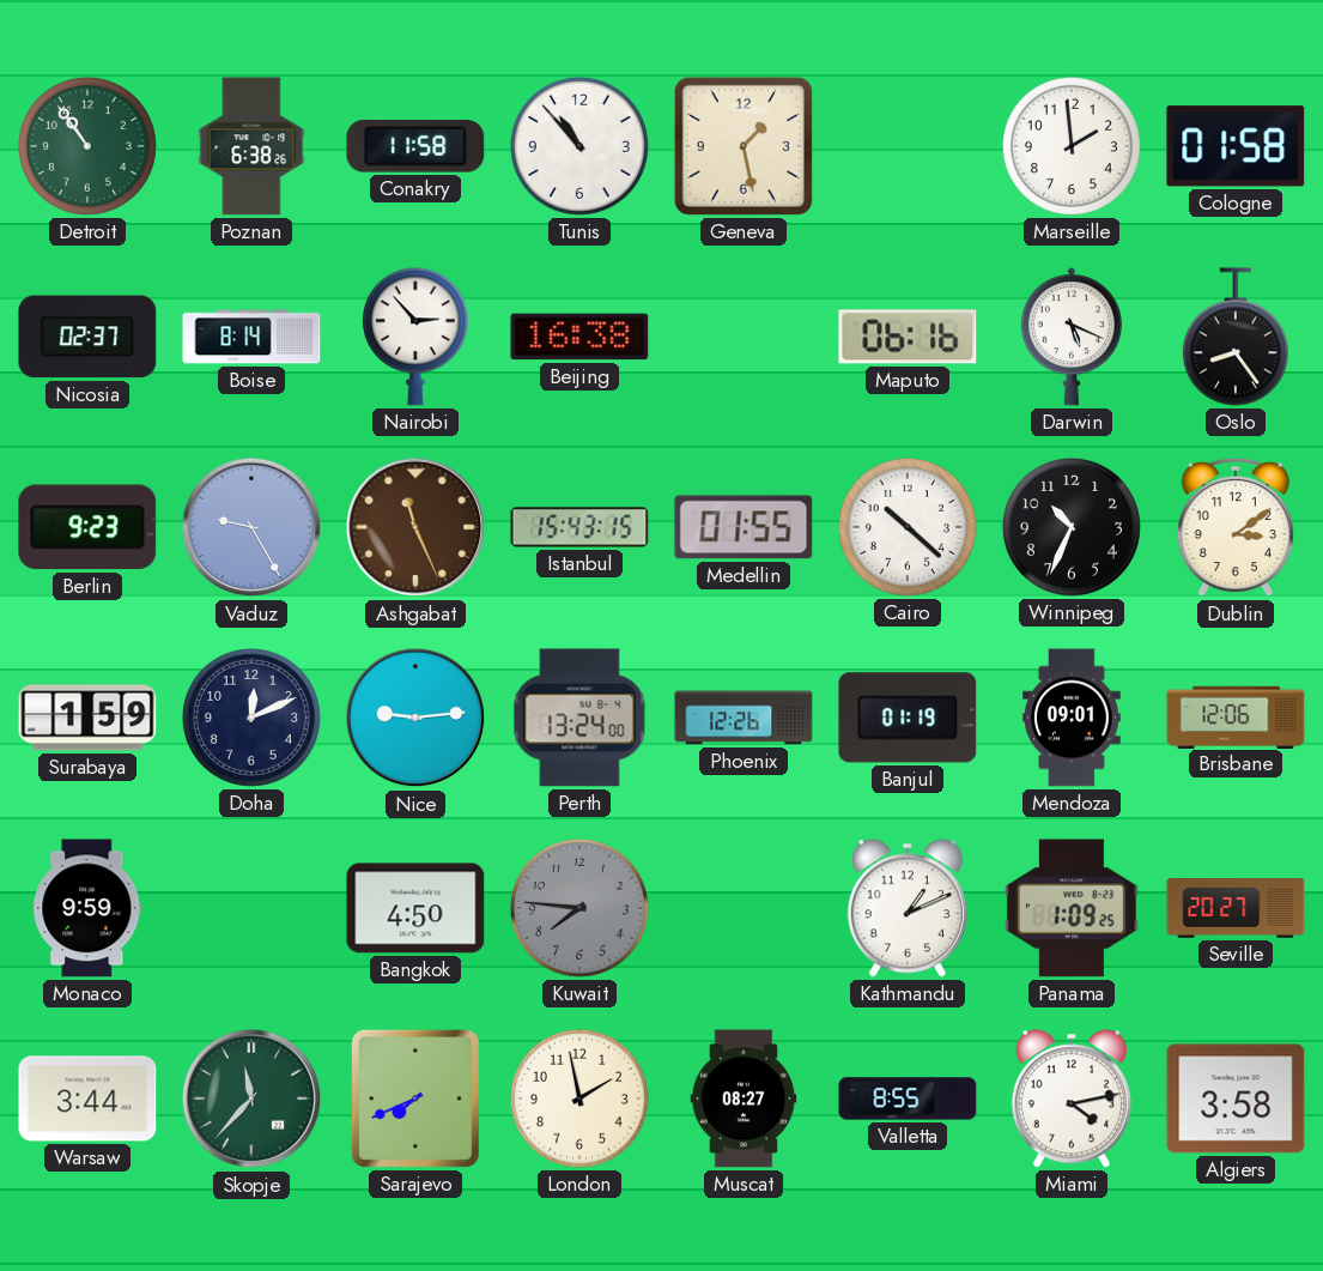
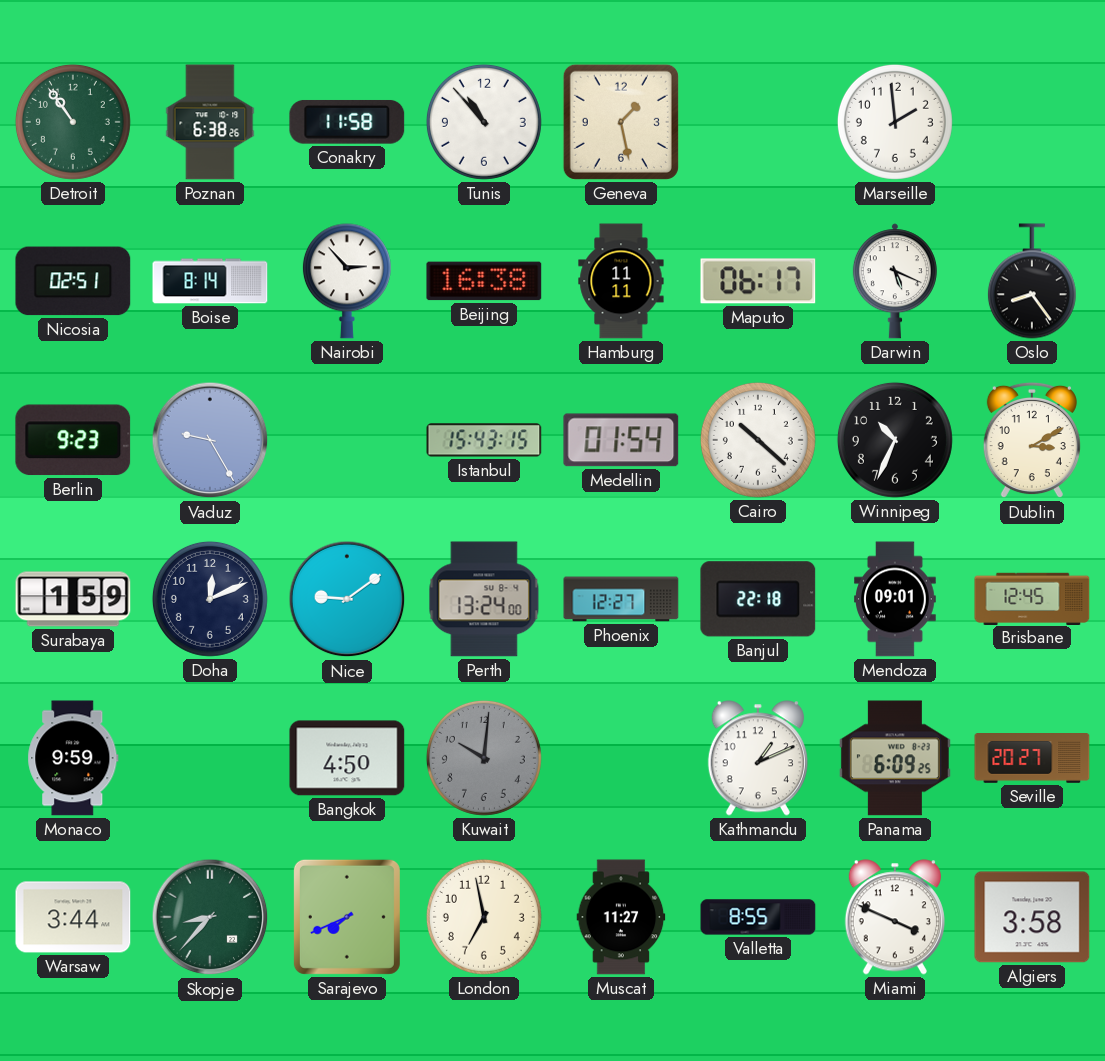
Cologne: 01:58 -> none (1236, 146)
Nicosia: 02:37 -> 02:51 (73, 281)
Hamburg: none -> 11:11 (621, 281)
Maputo: 06:16 -> 06:17 (758, 281)
Ashgabat: 11:26 -> none (415, 527)
Medellin: 01:55 -> 01:54 (621, 440)
Dublin: 3:09 -> 3:10 (1032, 440)
Nice: 9:14 -> 9:09 (347, 599)
Phoenix: 12:26 -> 12:27 (621, 599)
Banjul: 01:19 -> 22:18 (758, 599)
Brisbane: 12:06 -> 12:45 (1032, 598)
Kuwait: 7:46 -> 10:01 (484, 758)
Panama: 1:09 -> 6:09 (895, 758)
Skopje: 11:37 -> 8:37 (210, 917)
London: 1:58 -> 6:58 (484, 917)
Muscat: 08:27 -> 11:27 (621, 917)
Miami: 4:13 -> 3:49 (895, 917)
